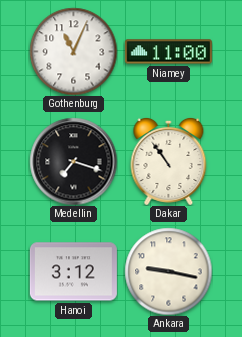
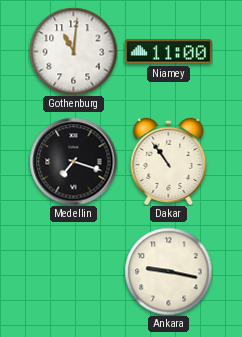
Gothenburg: 11:04 -> 11:01 (73, 51)
Hanoi: 3:12 -> none (73, 272)
